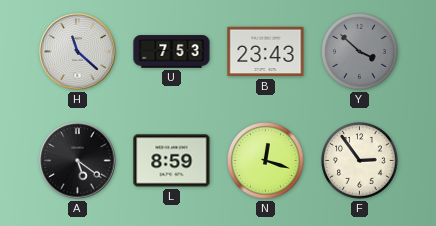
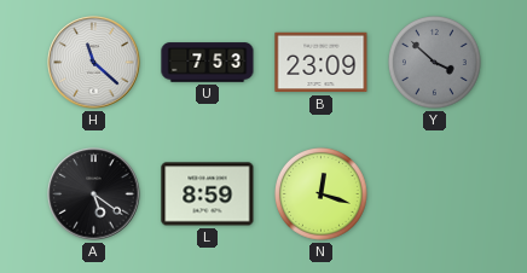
B: 23:43 -> 23:09 (322, 63)
F: 2:54 -> none (360, 161)
